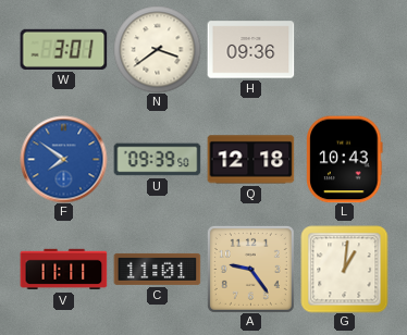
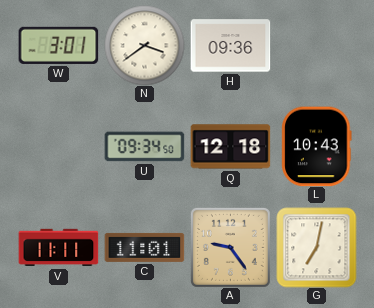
F: 7:51 -> none (63, 159)
U: 09:39 -> 09:34 (144, 147)
G: 1:01 -> 7:02 (316, 247)
